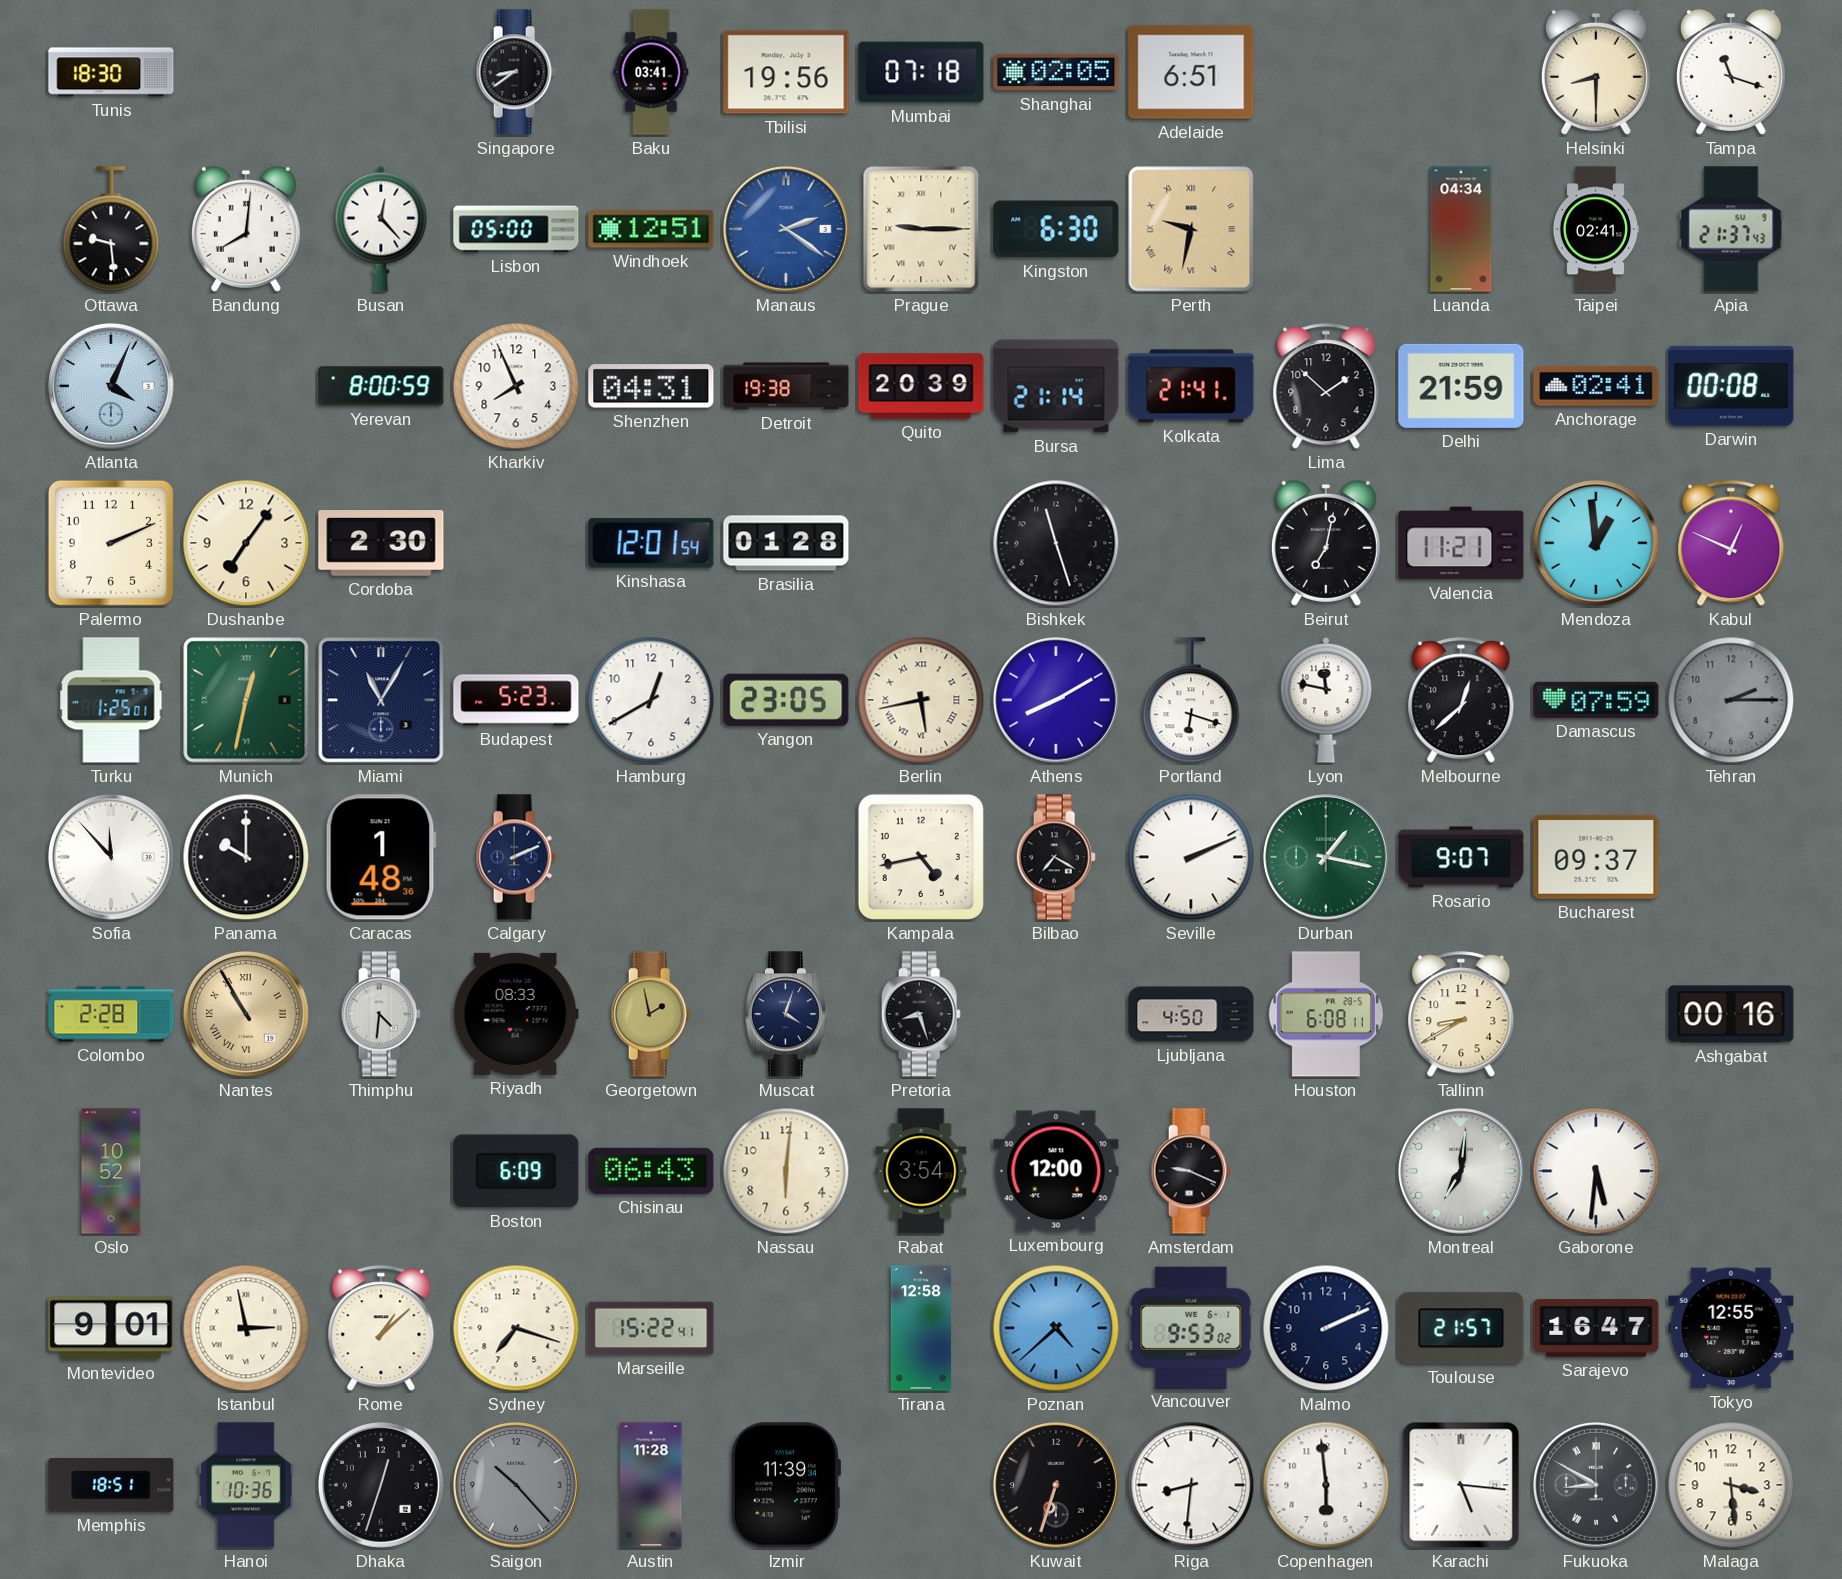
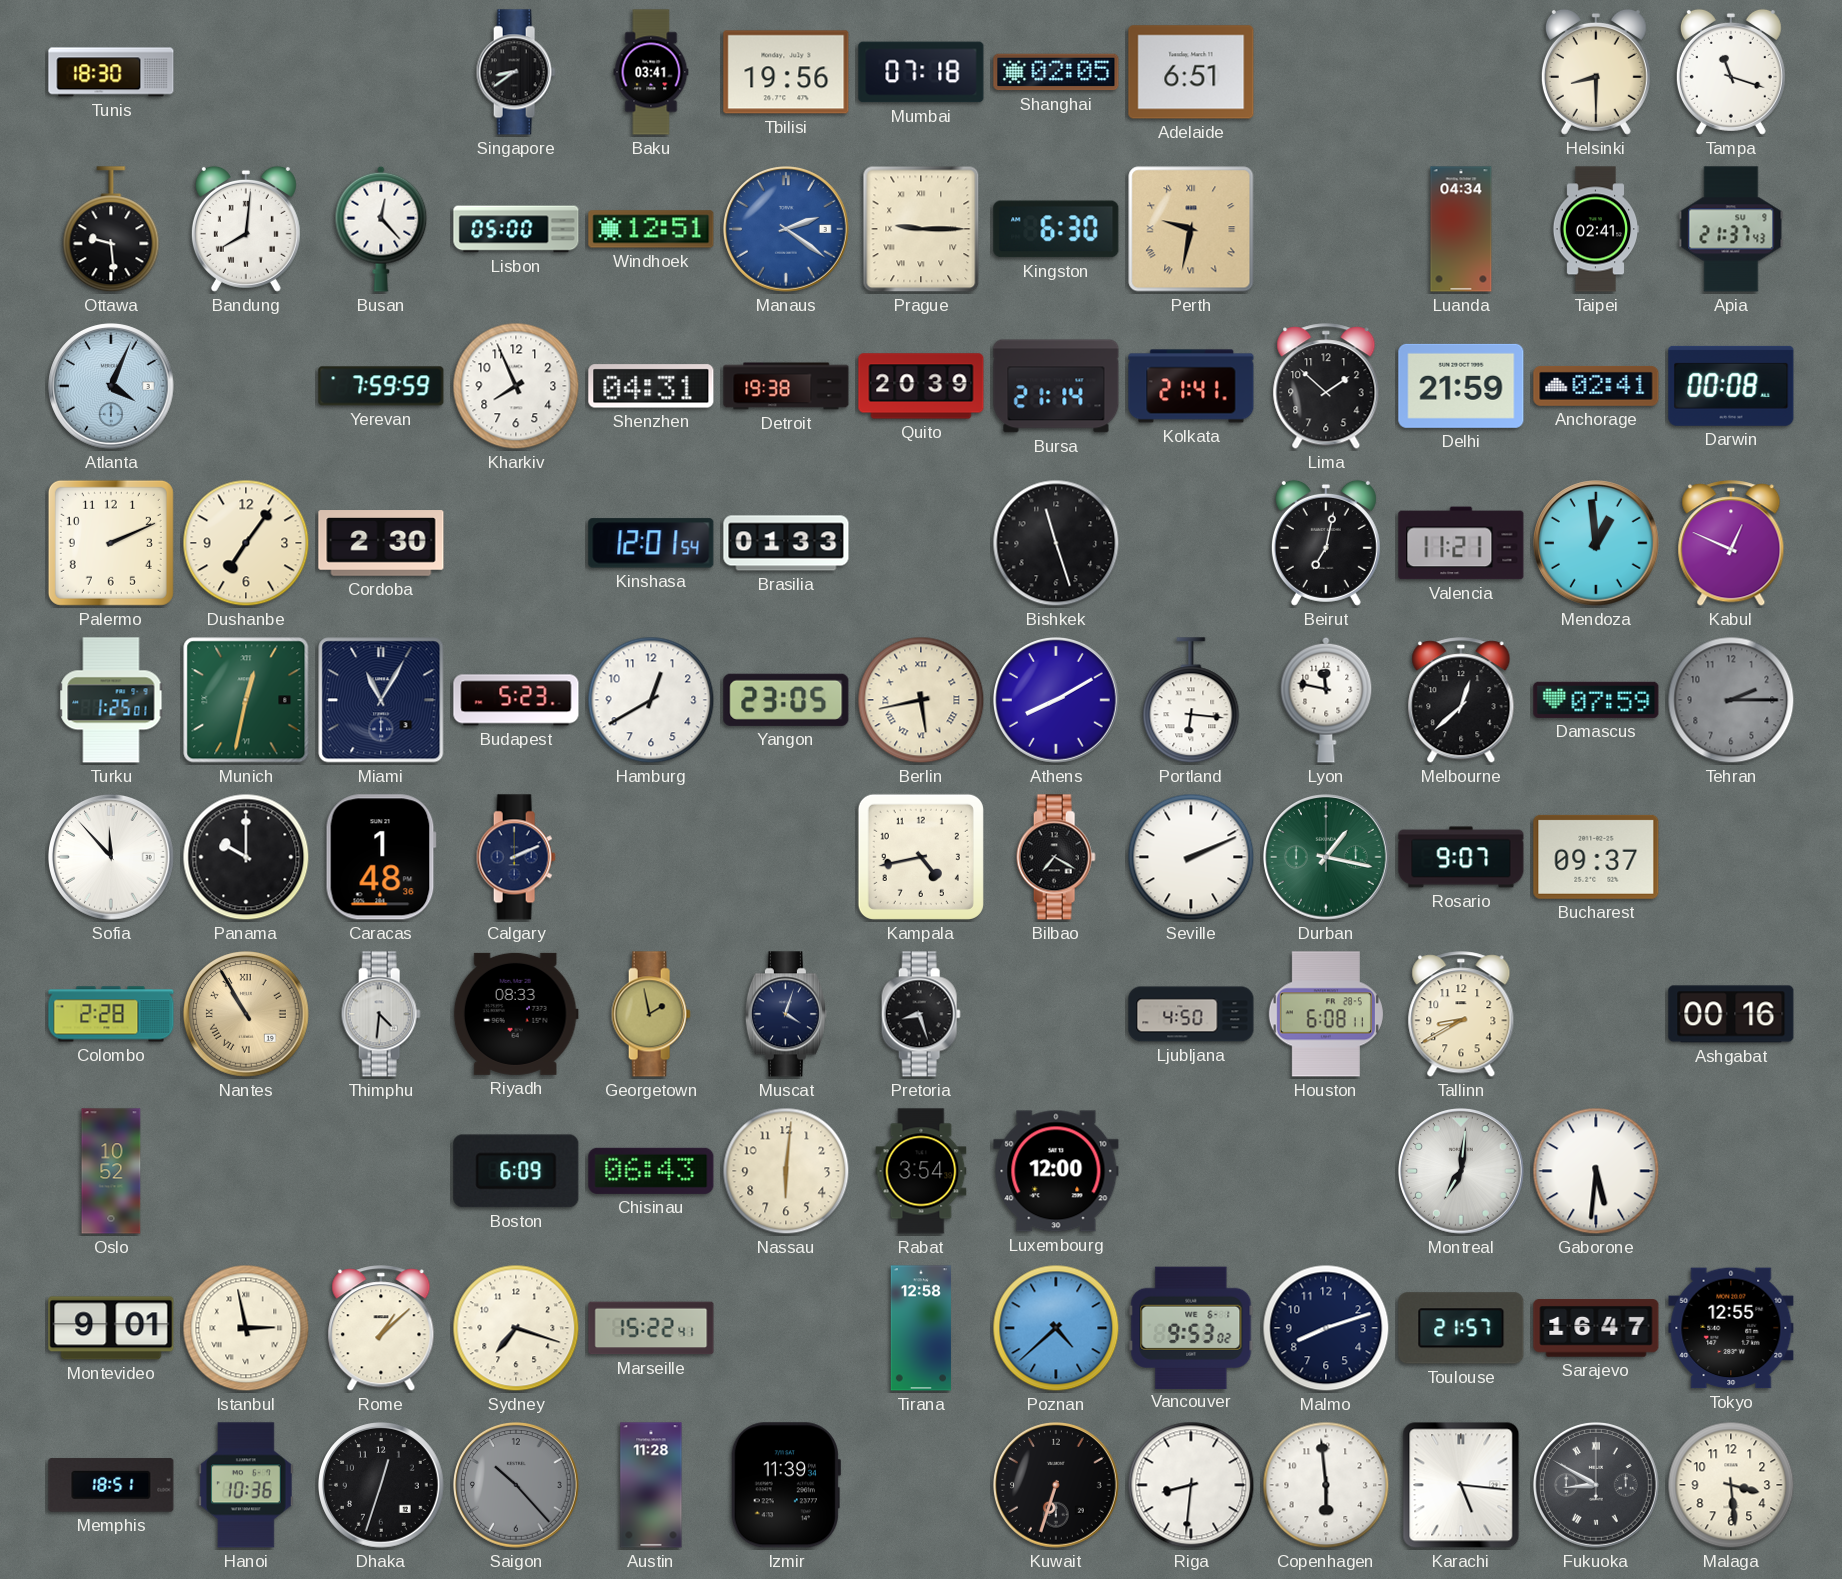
Yerevan: 8:00 -> 7:59 (381, 386)
Brasilia: 01:28 -> 01:33 (786, 543)
Portland: 6:18 -> 6:16 (1191, 701)
Amsterdam: 9:19 -> none (1191, 1171)
Malmo: 2:11 -> 8:12 (1326, 1328)
